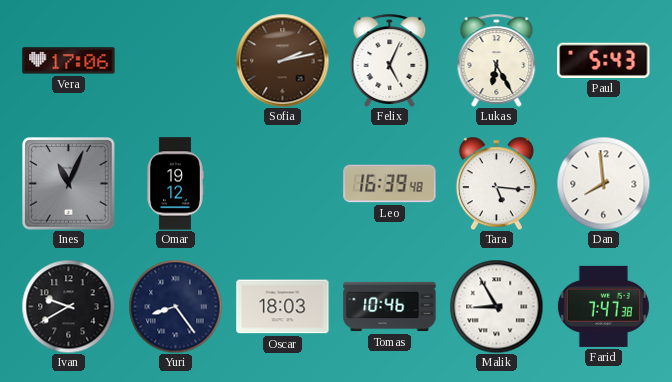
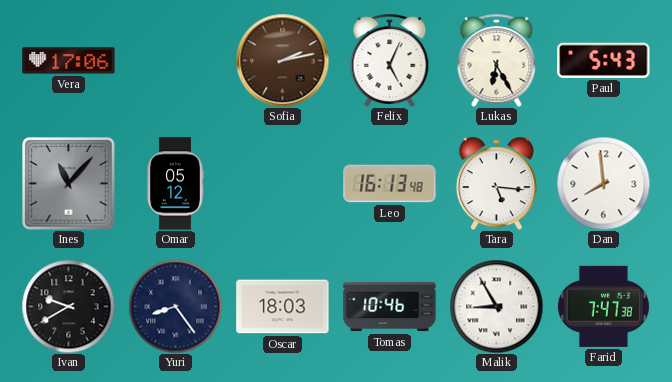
Ines: 11:04 -> 11:07 (69, 184)
Omar: 19:12 -> 05:12 (175, 184)
Leo: 16:39 -> 16:13 (390, 184)
